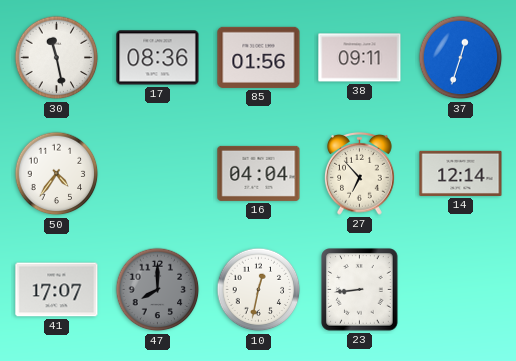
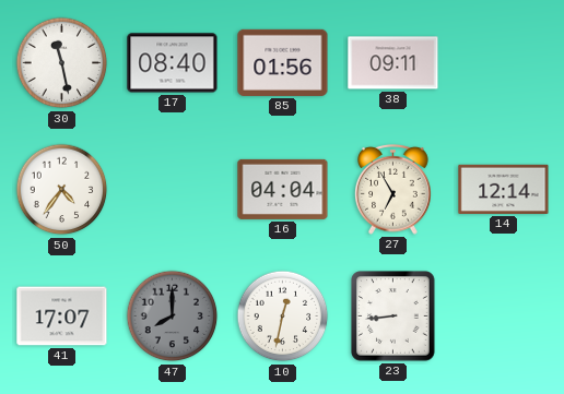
17: 08:36 -> 08:40 (173, 63)
37: 12:33 -> none (461, 58)
27: 6:53 -> 6:55 (393, 189)
